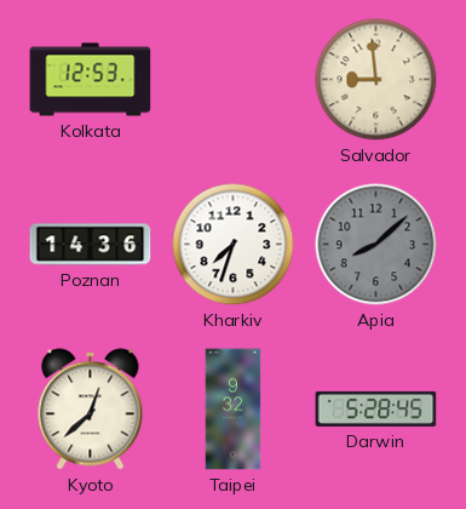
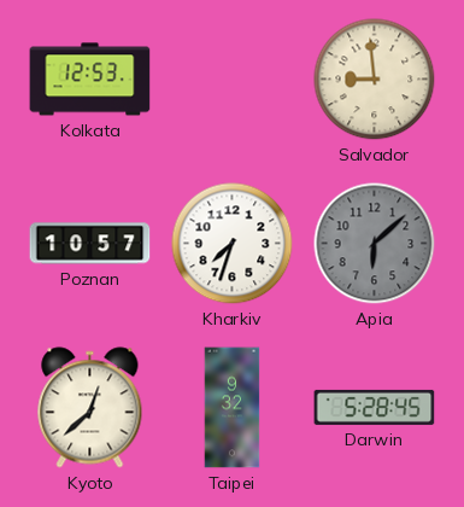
Poznan: 14:36 -> 10:57 (90, 244)
Apia: 8:08 -> 6:08 (375, 244)
